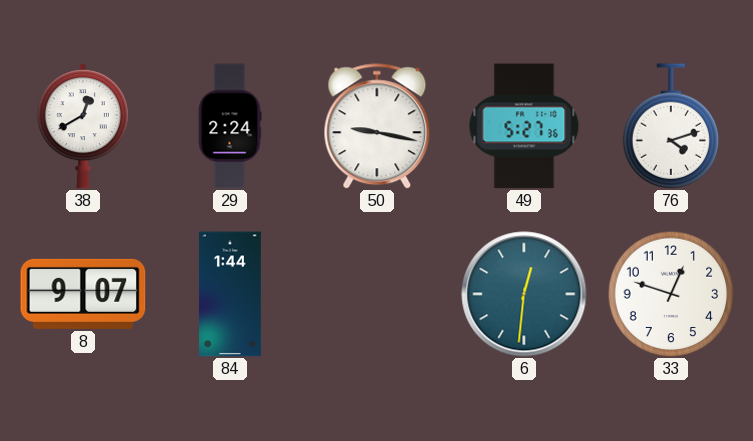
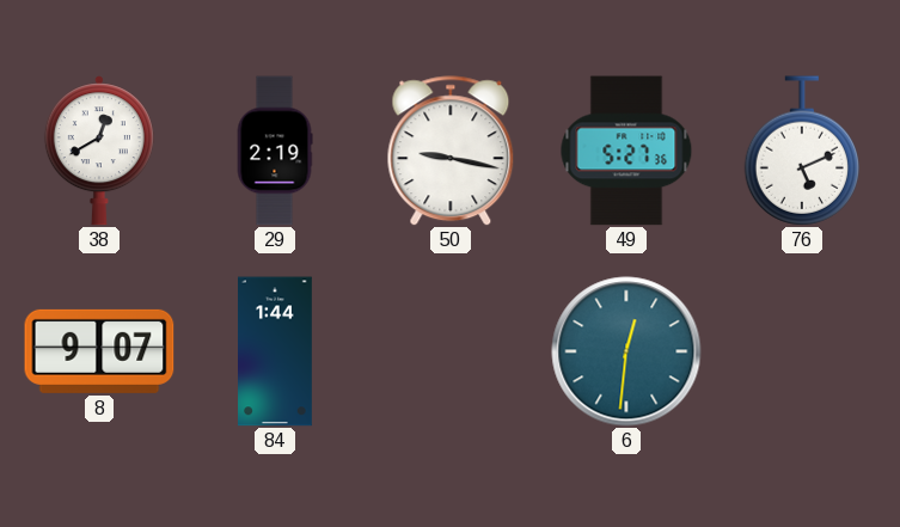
29: 2:24 -> 2:19 (275, 151)
76: 4:12 -> 5:11 (802, 151)
33: 12:48 -> none (671, 294)
